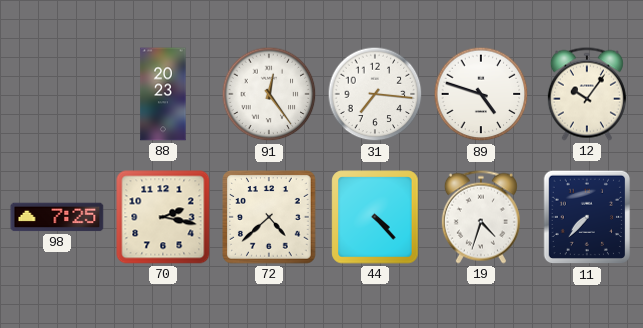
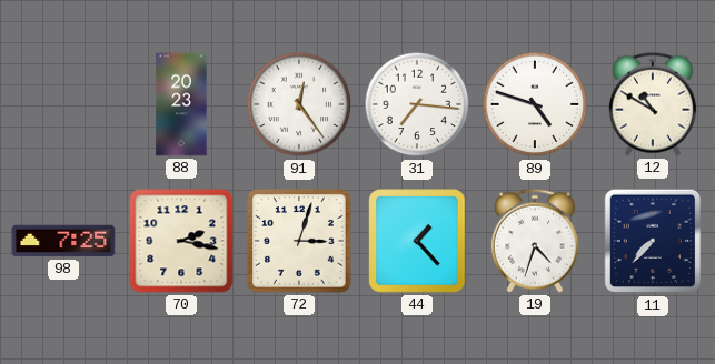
12: 10:06 -> 10:50 (653, 104)
72: 4:38 -> 3:03 (299, 241)
44: 4:23 -> 1:23 (417, 241)
